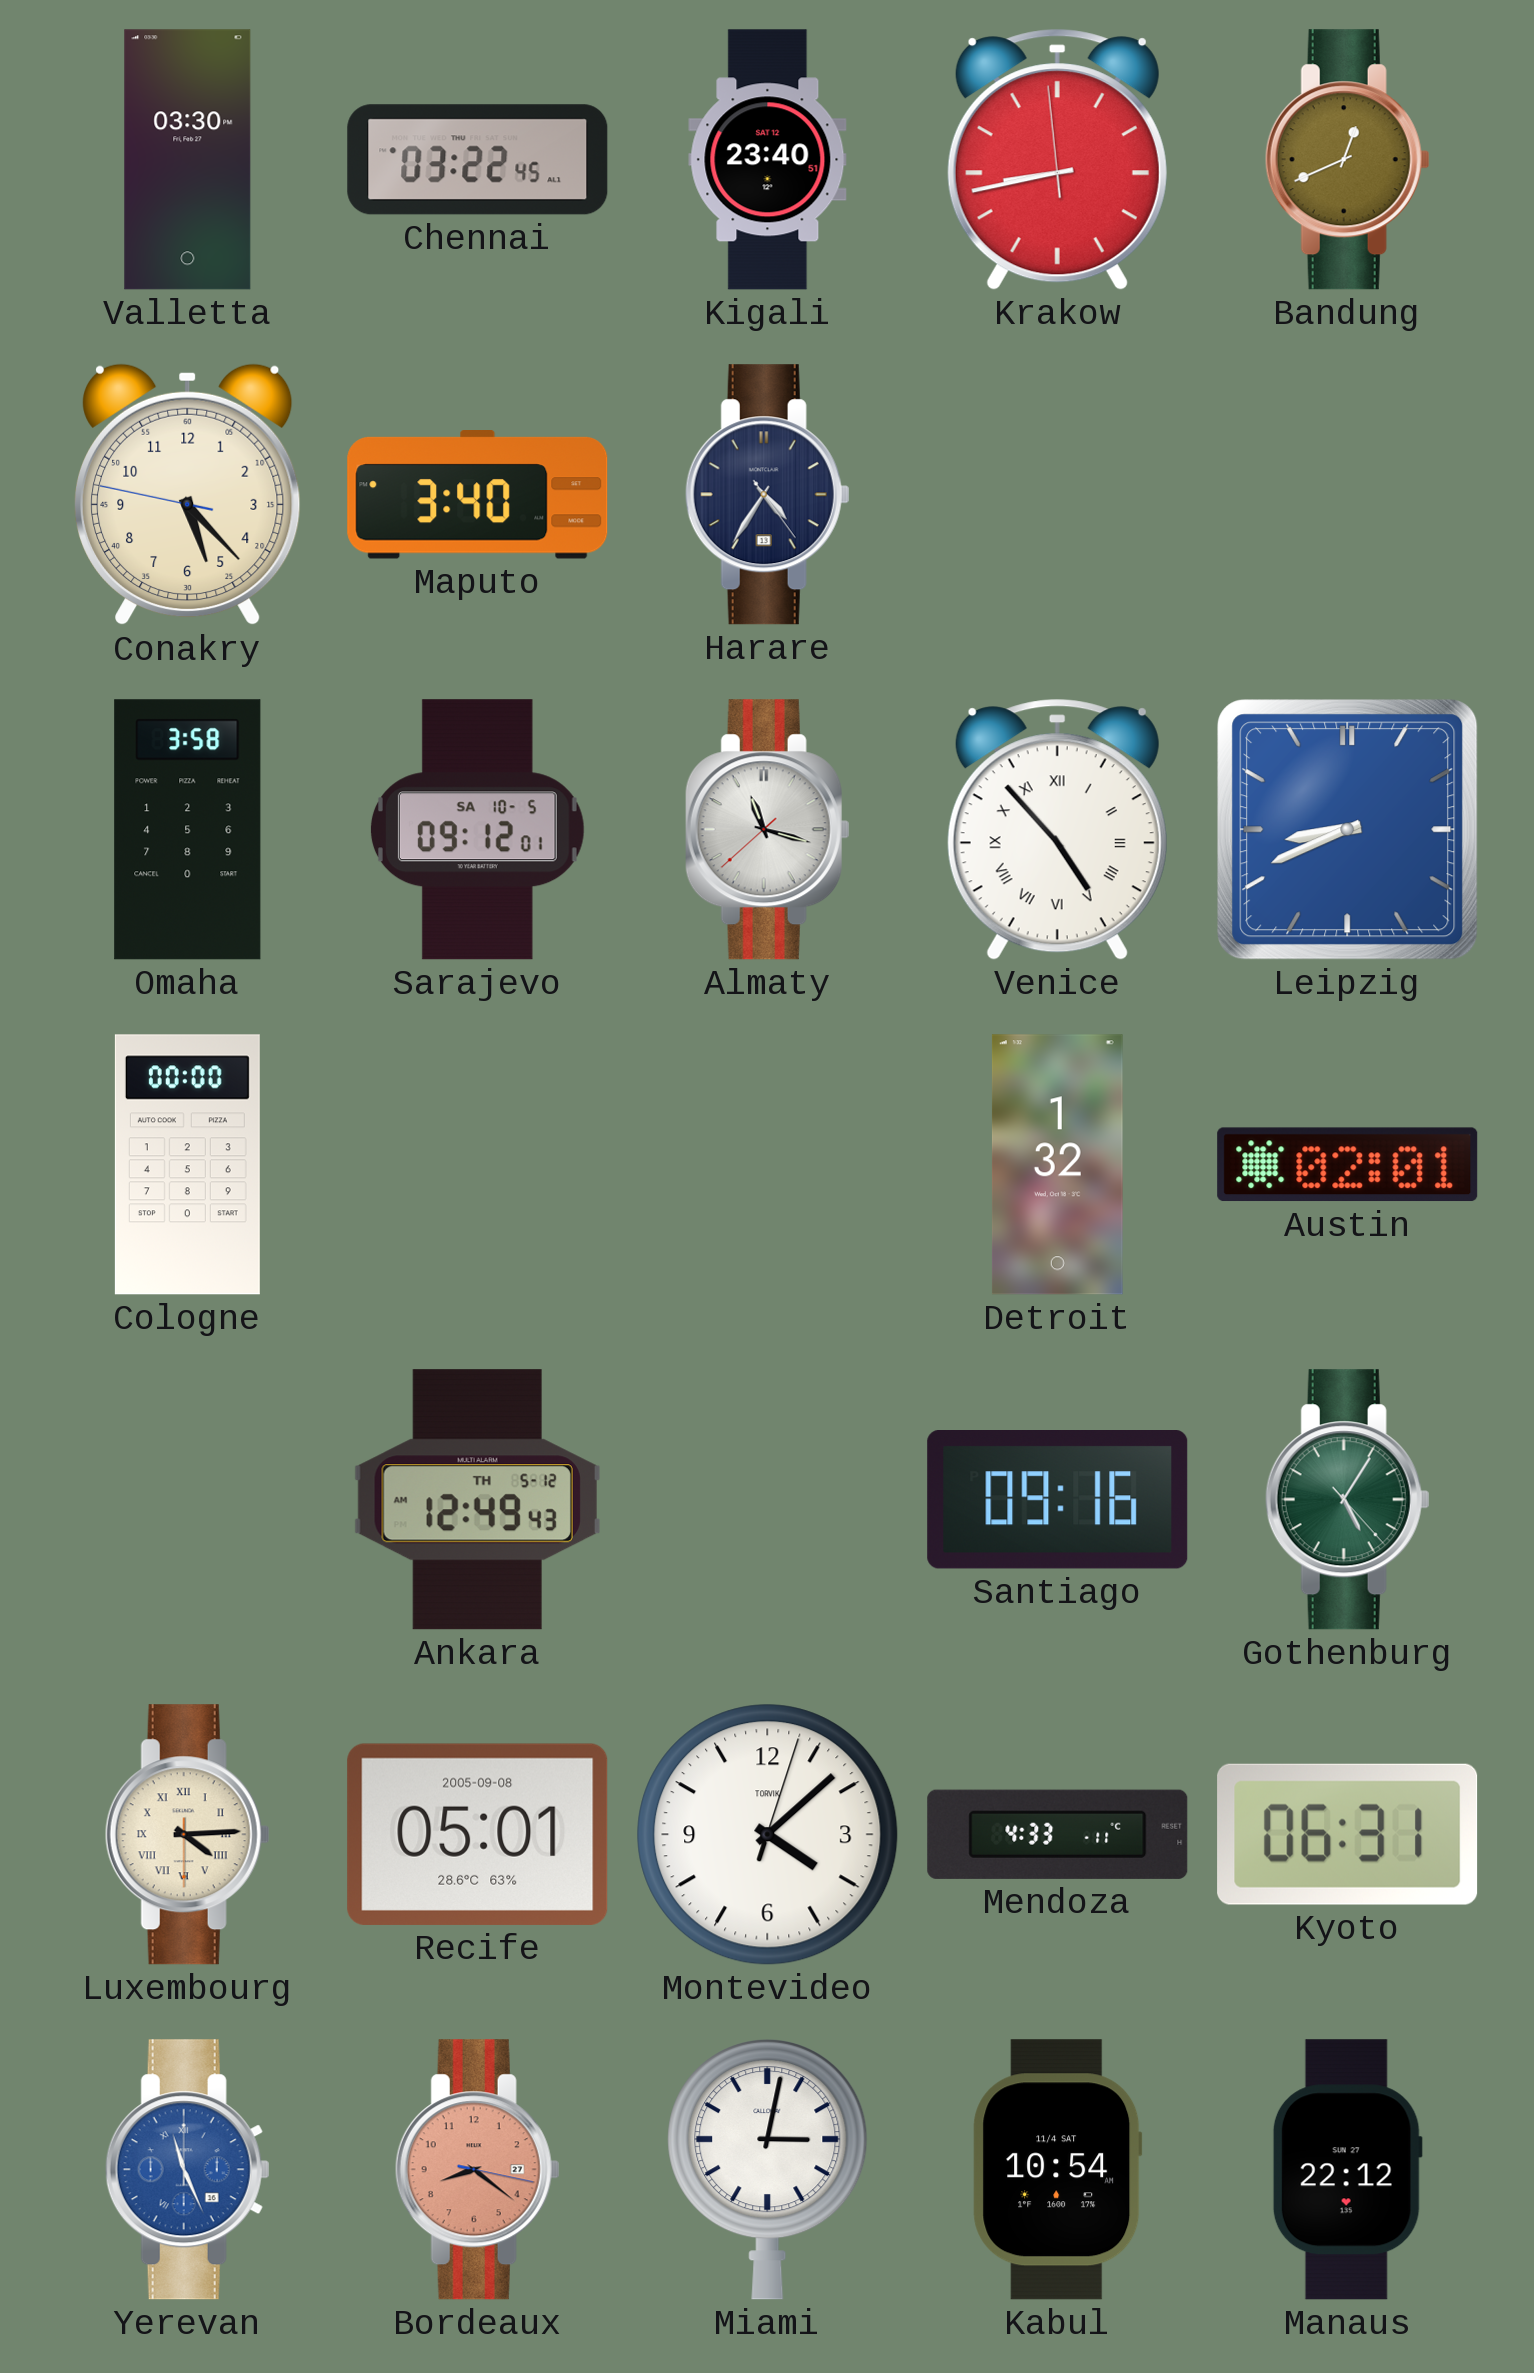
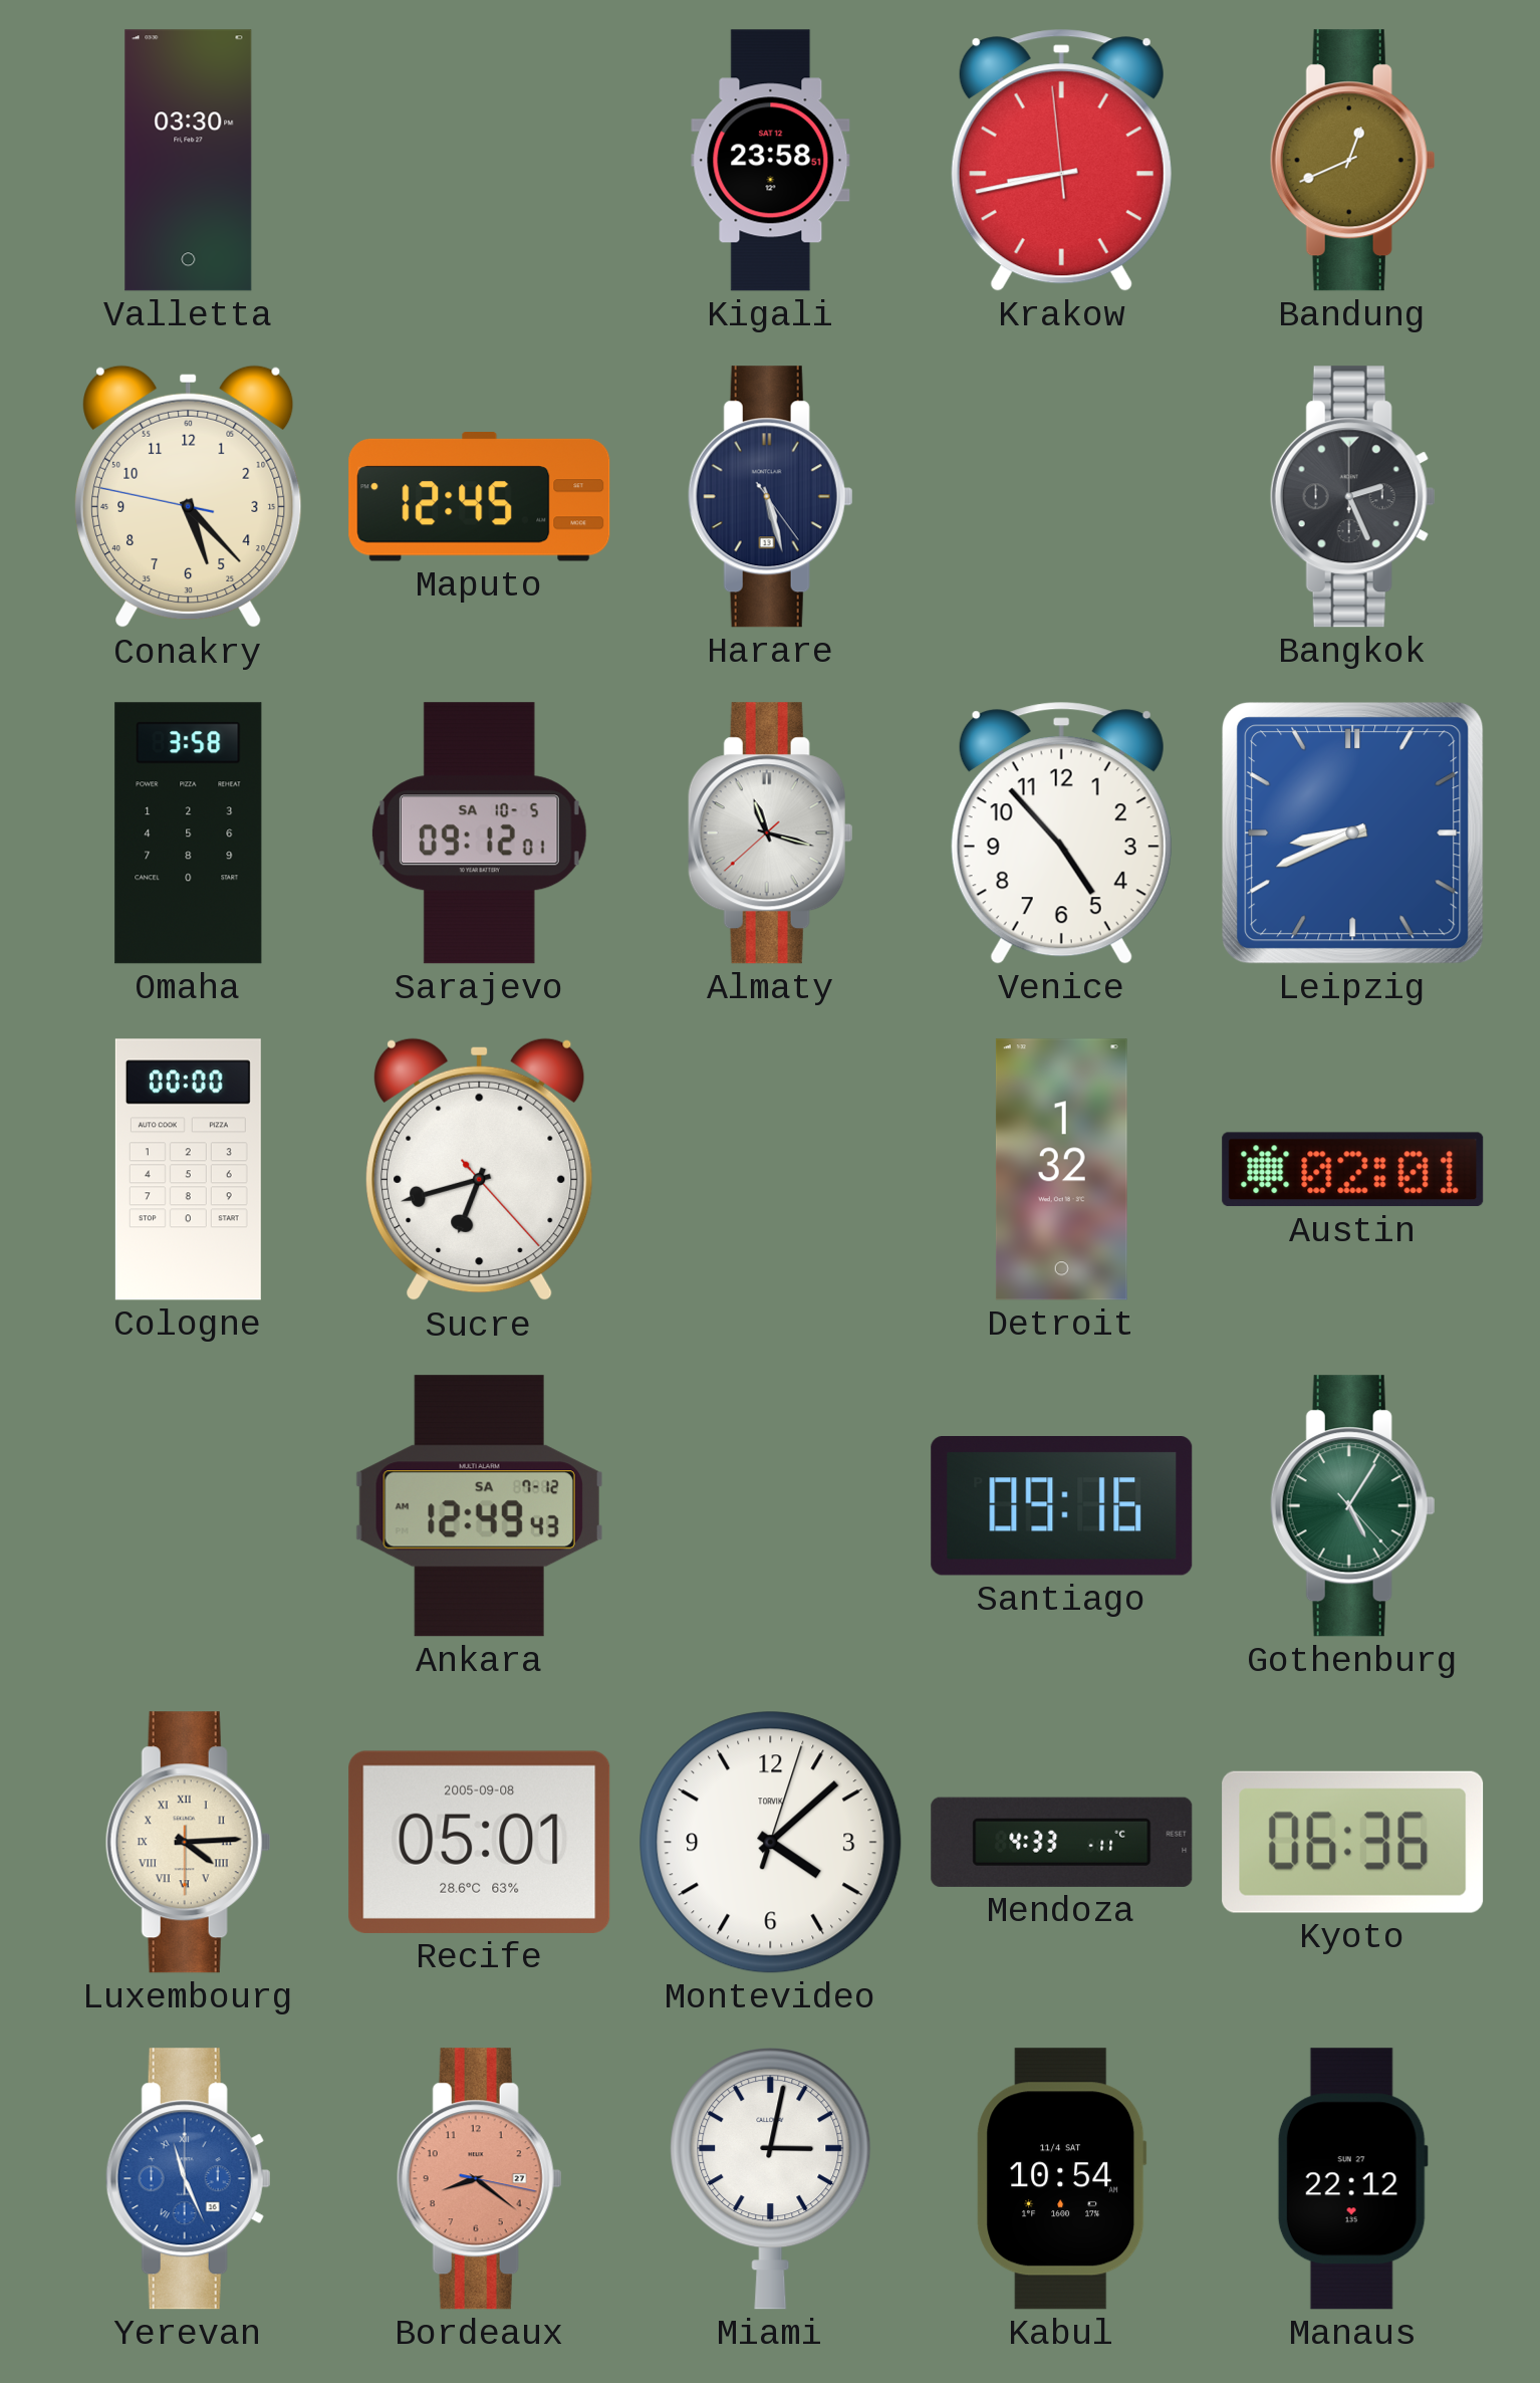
Chennai: 03:22 -> none (478, 160)
Kigali: 23:40 -> 23:58 (771, 161)
Maputo: 3:40 -> 12:45 (480, 497)
Harare: 4:35 -> 5:27 (770, 497)
Bangkok: none -> 2:26 (1352, 497)
Venice numerals: Roman -> Arabic (1061, 833)
Sucre: none -> 6:42 (480, 1170)
Ankara date: TH 5-12 -> SA 7-12 (479, 1506)
Kyoto: 06:31 -> 06:36 (1353, 1842)
